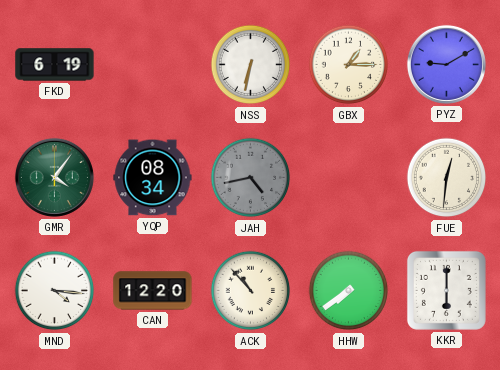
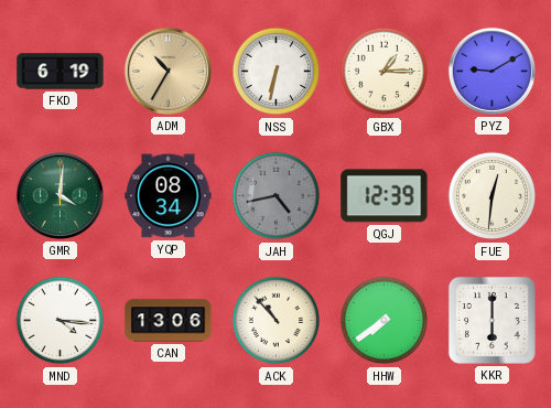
ADM: none -> 10:35 (168, 71)
GMR: 4:06 -> 4:01 (60, 195)
QGJ: none -> 12:39 (385, 196)
CAN: 12:20 -> 13:06 (169, 321)
